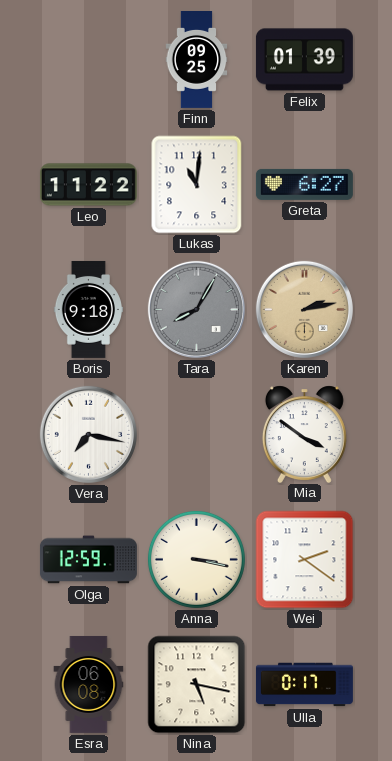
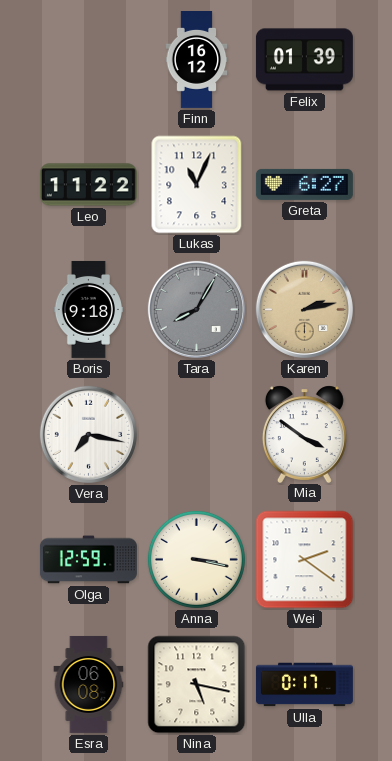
Finn: 09:25 -> 16:12 (197, 60)
Lukas: 11:01 -> 11:04 (197, 185)
